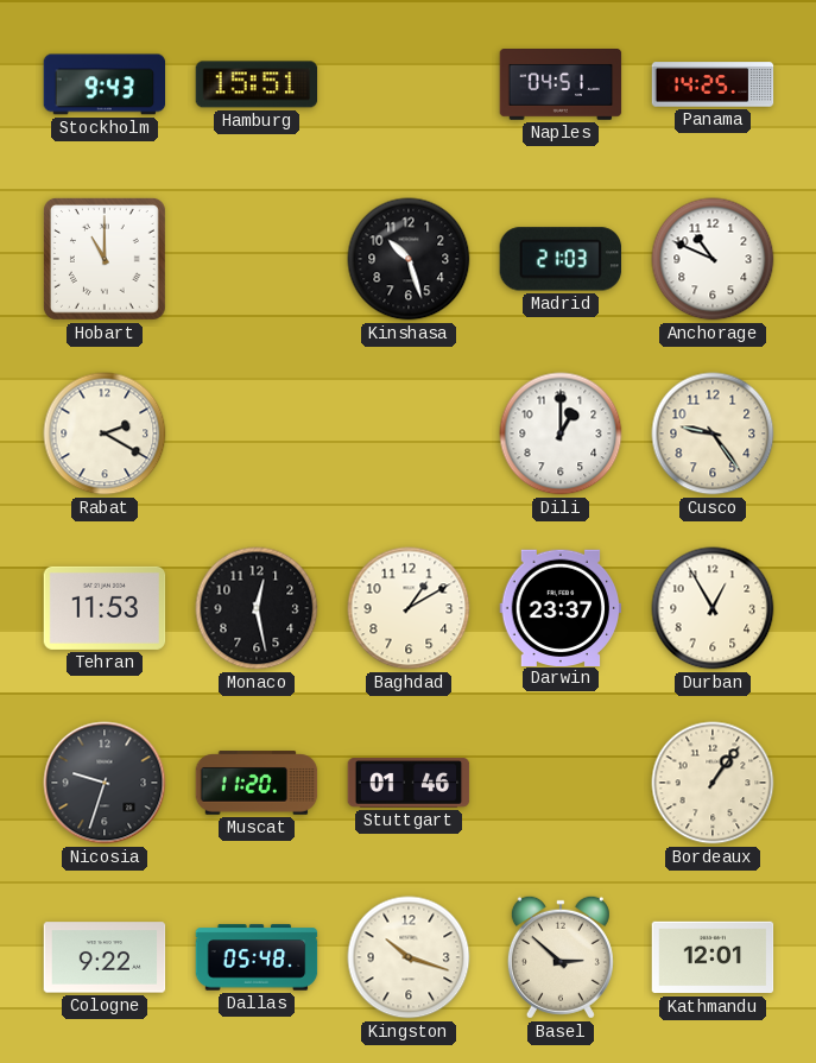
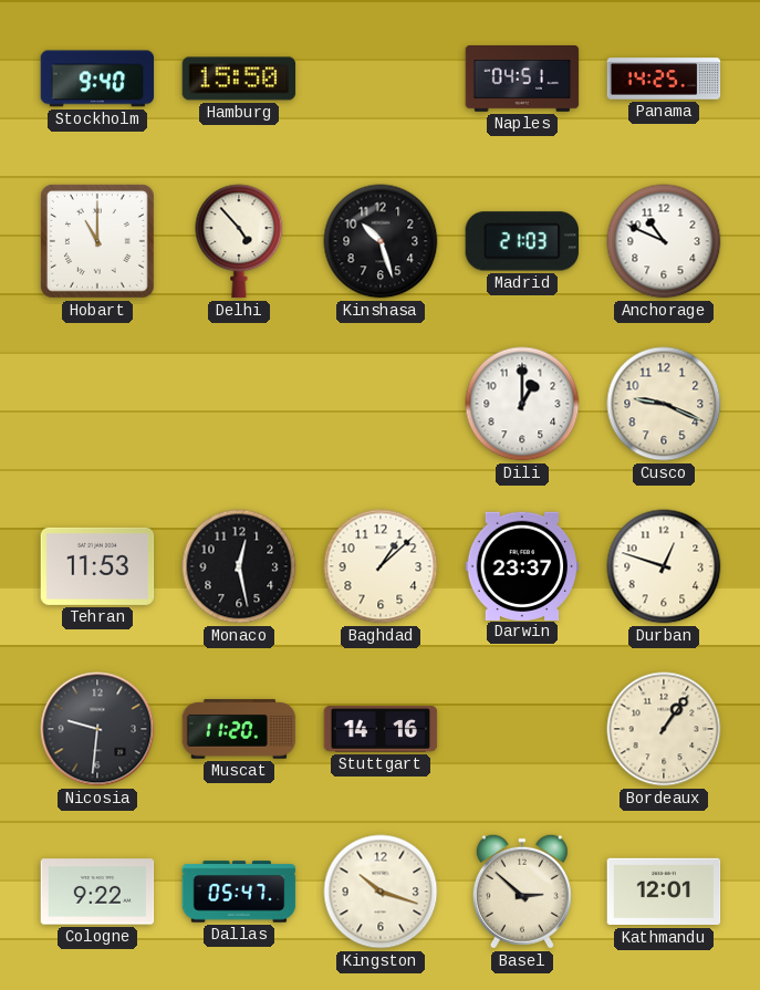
Stockholm: 9:43 -> 9:40 (97, 79)
Hamburg: 15:51 -> 15:50 (239, 79)
Delhi: none -> 4:53 (239, 241)
Rabat: 2:20 -> none (105, 434)
Cusco: 9:24 -> 9:19 (664, 404)
Baghdad: 1:10 -> 1:08 (381, 566)
Durban: 12:55 -> 12:48 (664, 566)
Nicosia: 9:33 -> 9:31 (97, 729)
Stuttgart: 01:46 -> 14:16 (381, 729)
Dallas: 05:48 -> 05:47 (239, 892)
